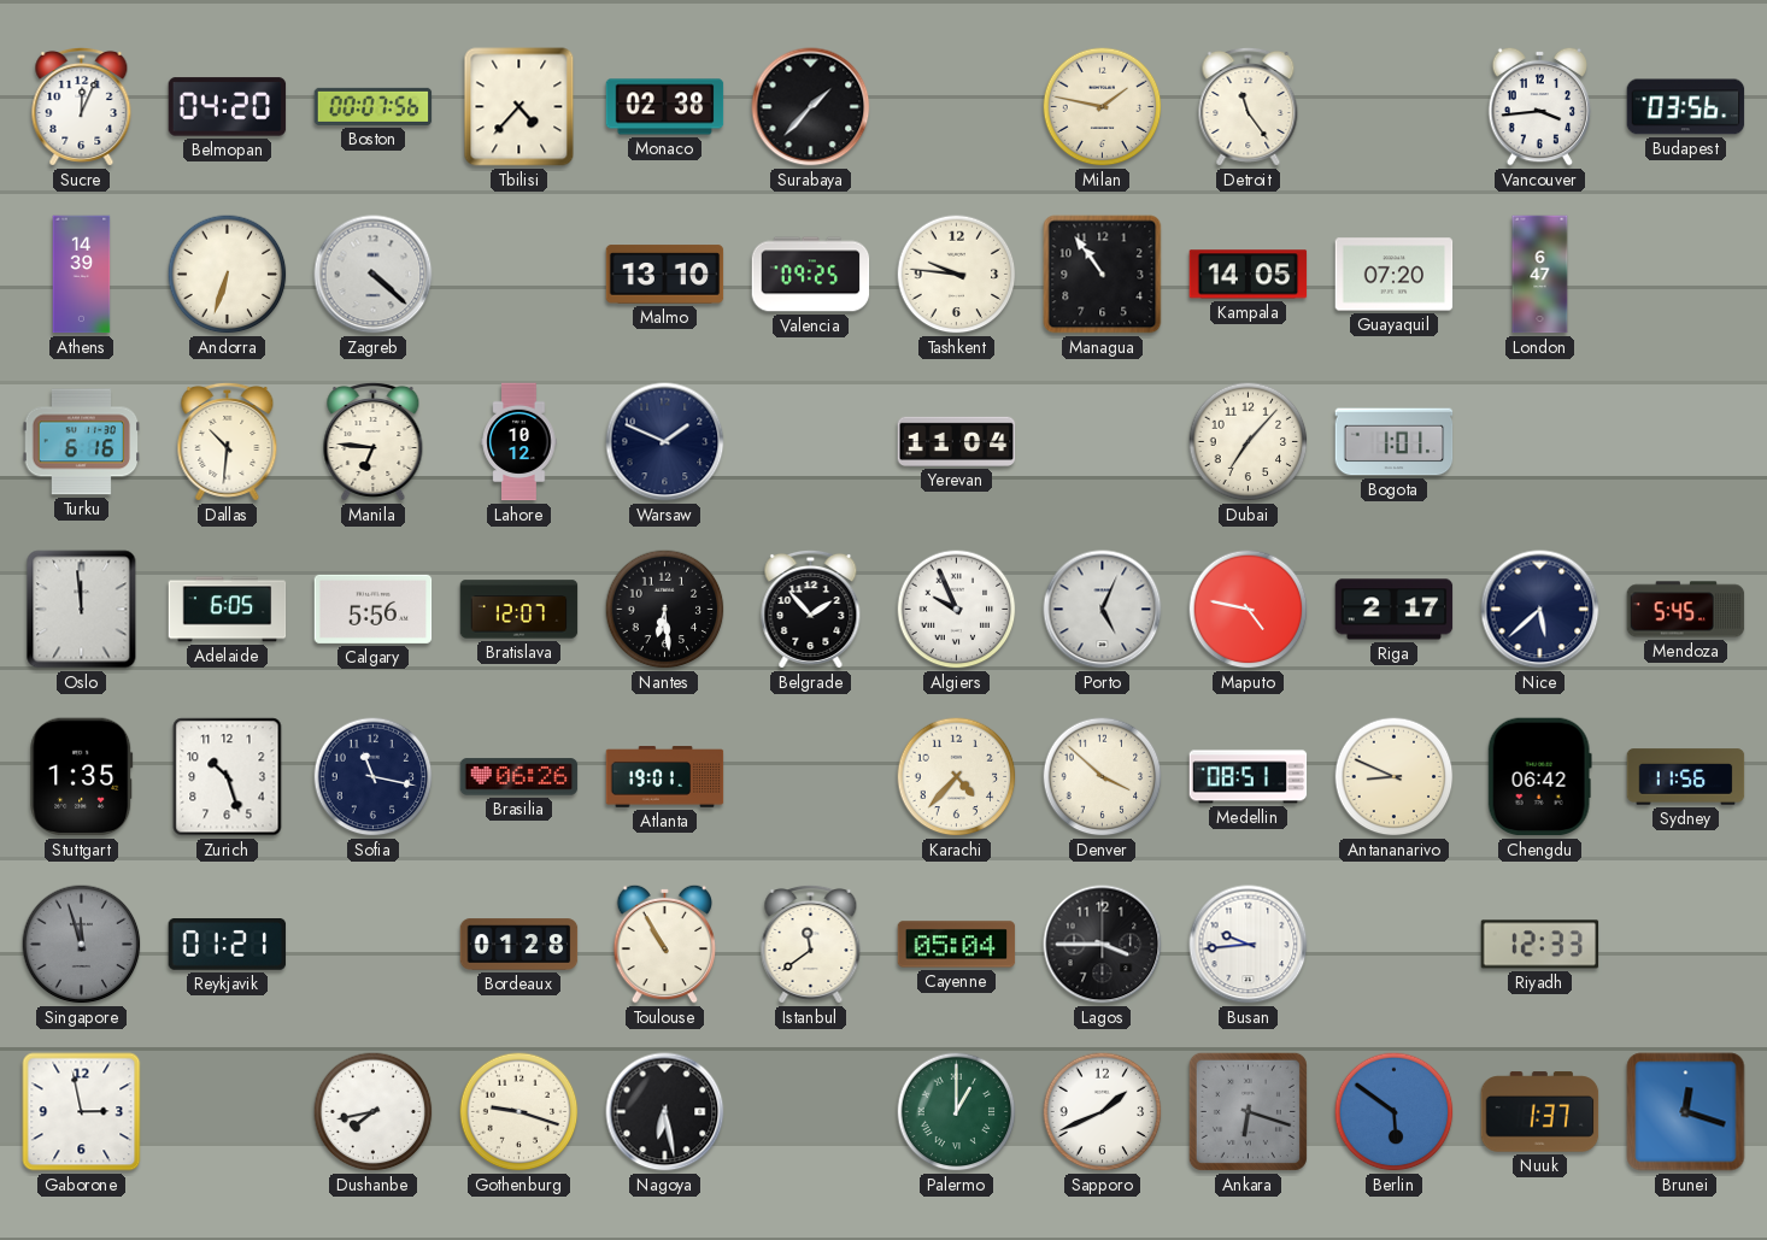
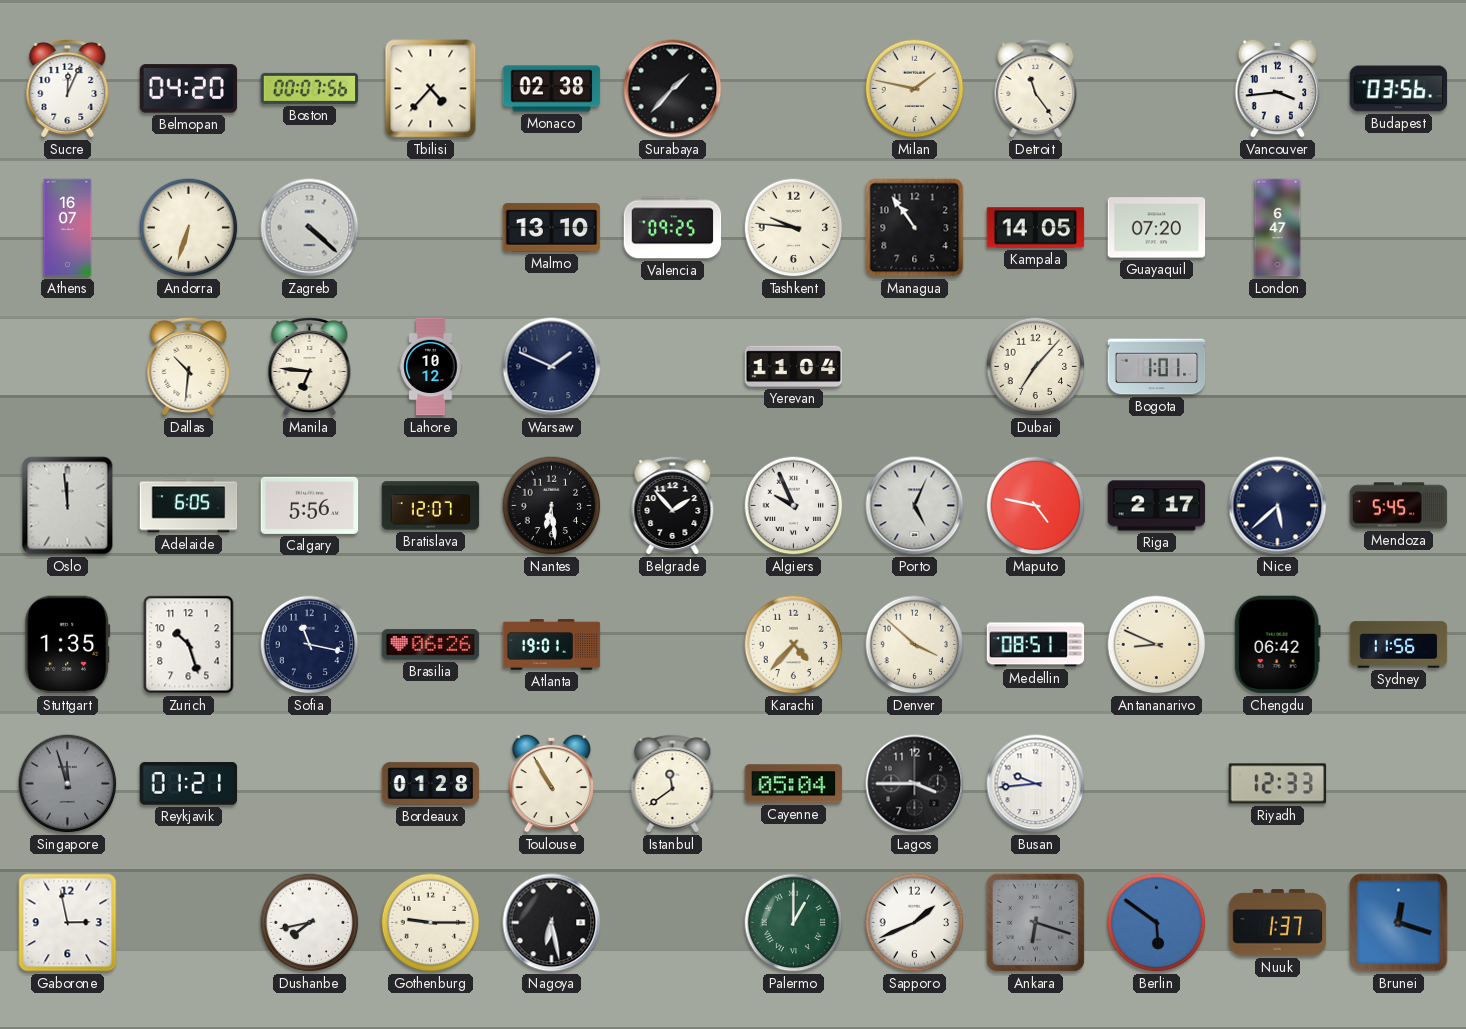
Athens: 14:39 -> 16:07 (68, 228)
Turku: 6:16 -> none (82, 442)
Gothenburg: 9:18 -> 9:15 (431, 923)
